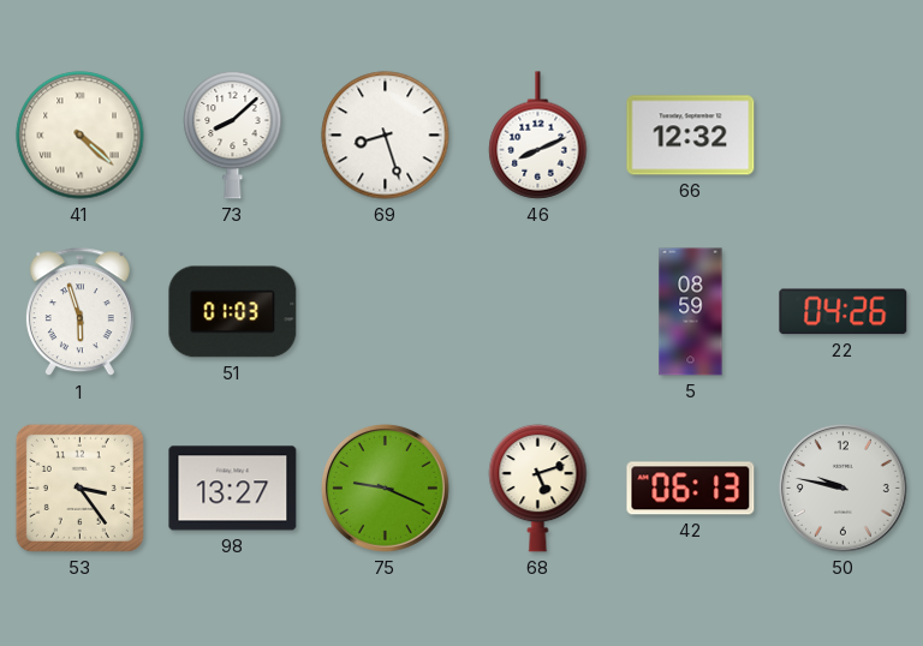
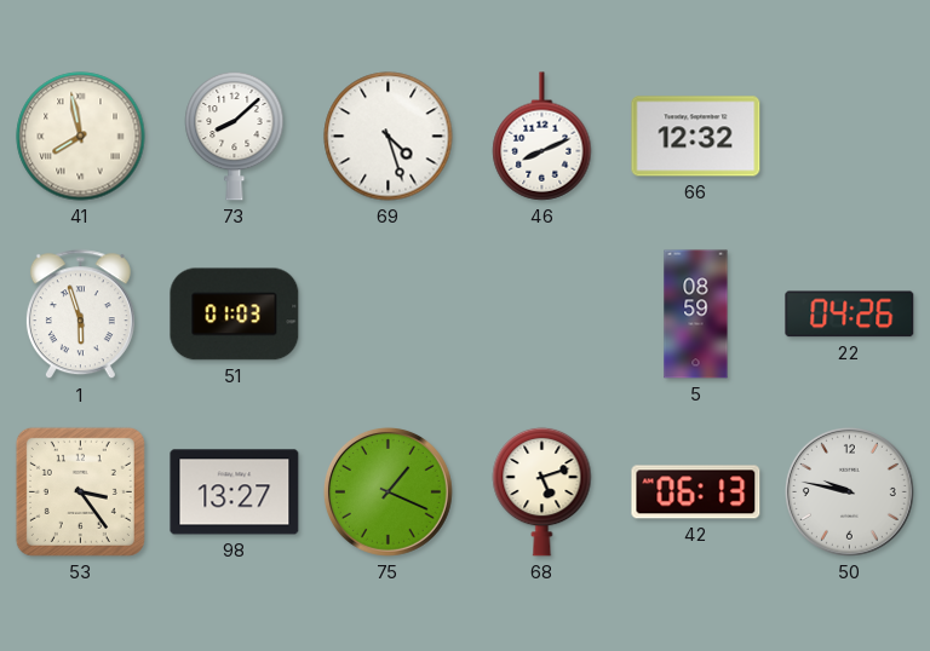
41: 4:22 -> 7:58 (81, 137)
69: 8:27 -> 4:27 (389, 137)
75: 9:19 -> 1:19 (387, 491)
